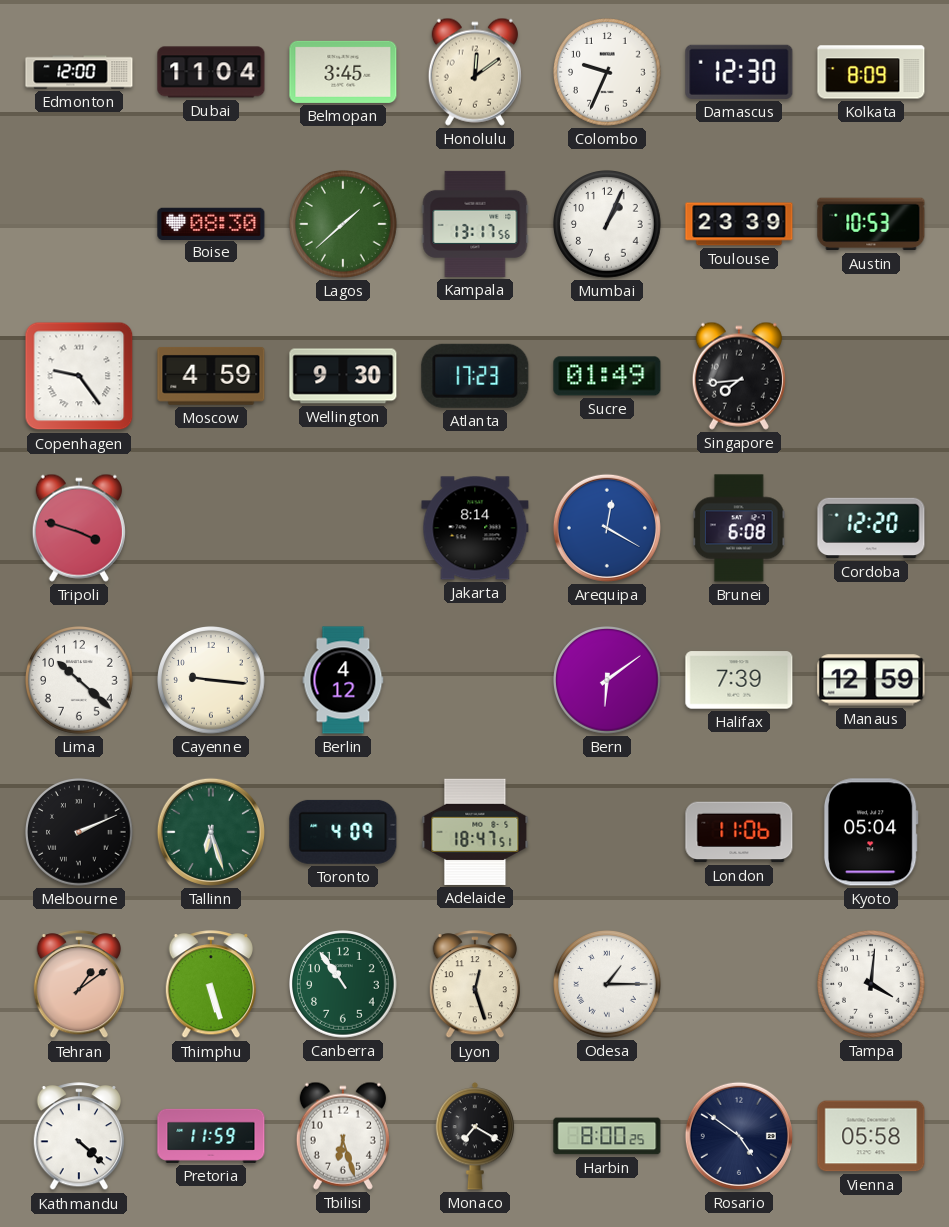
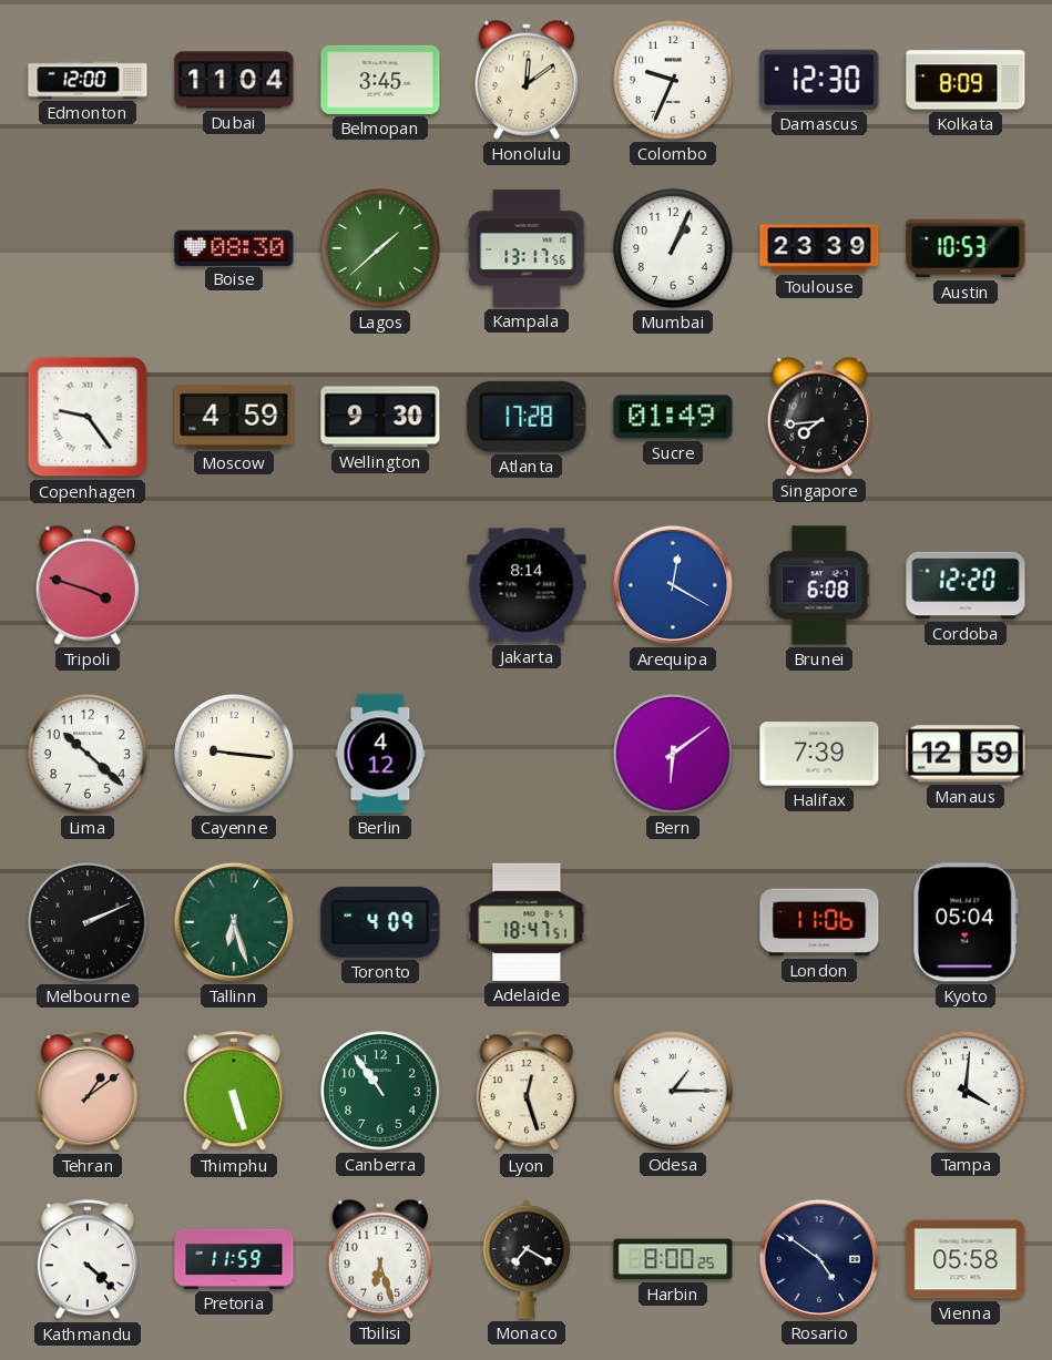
Atlanta: 17:23 -> 17:28 (527, 417)
